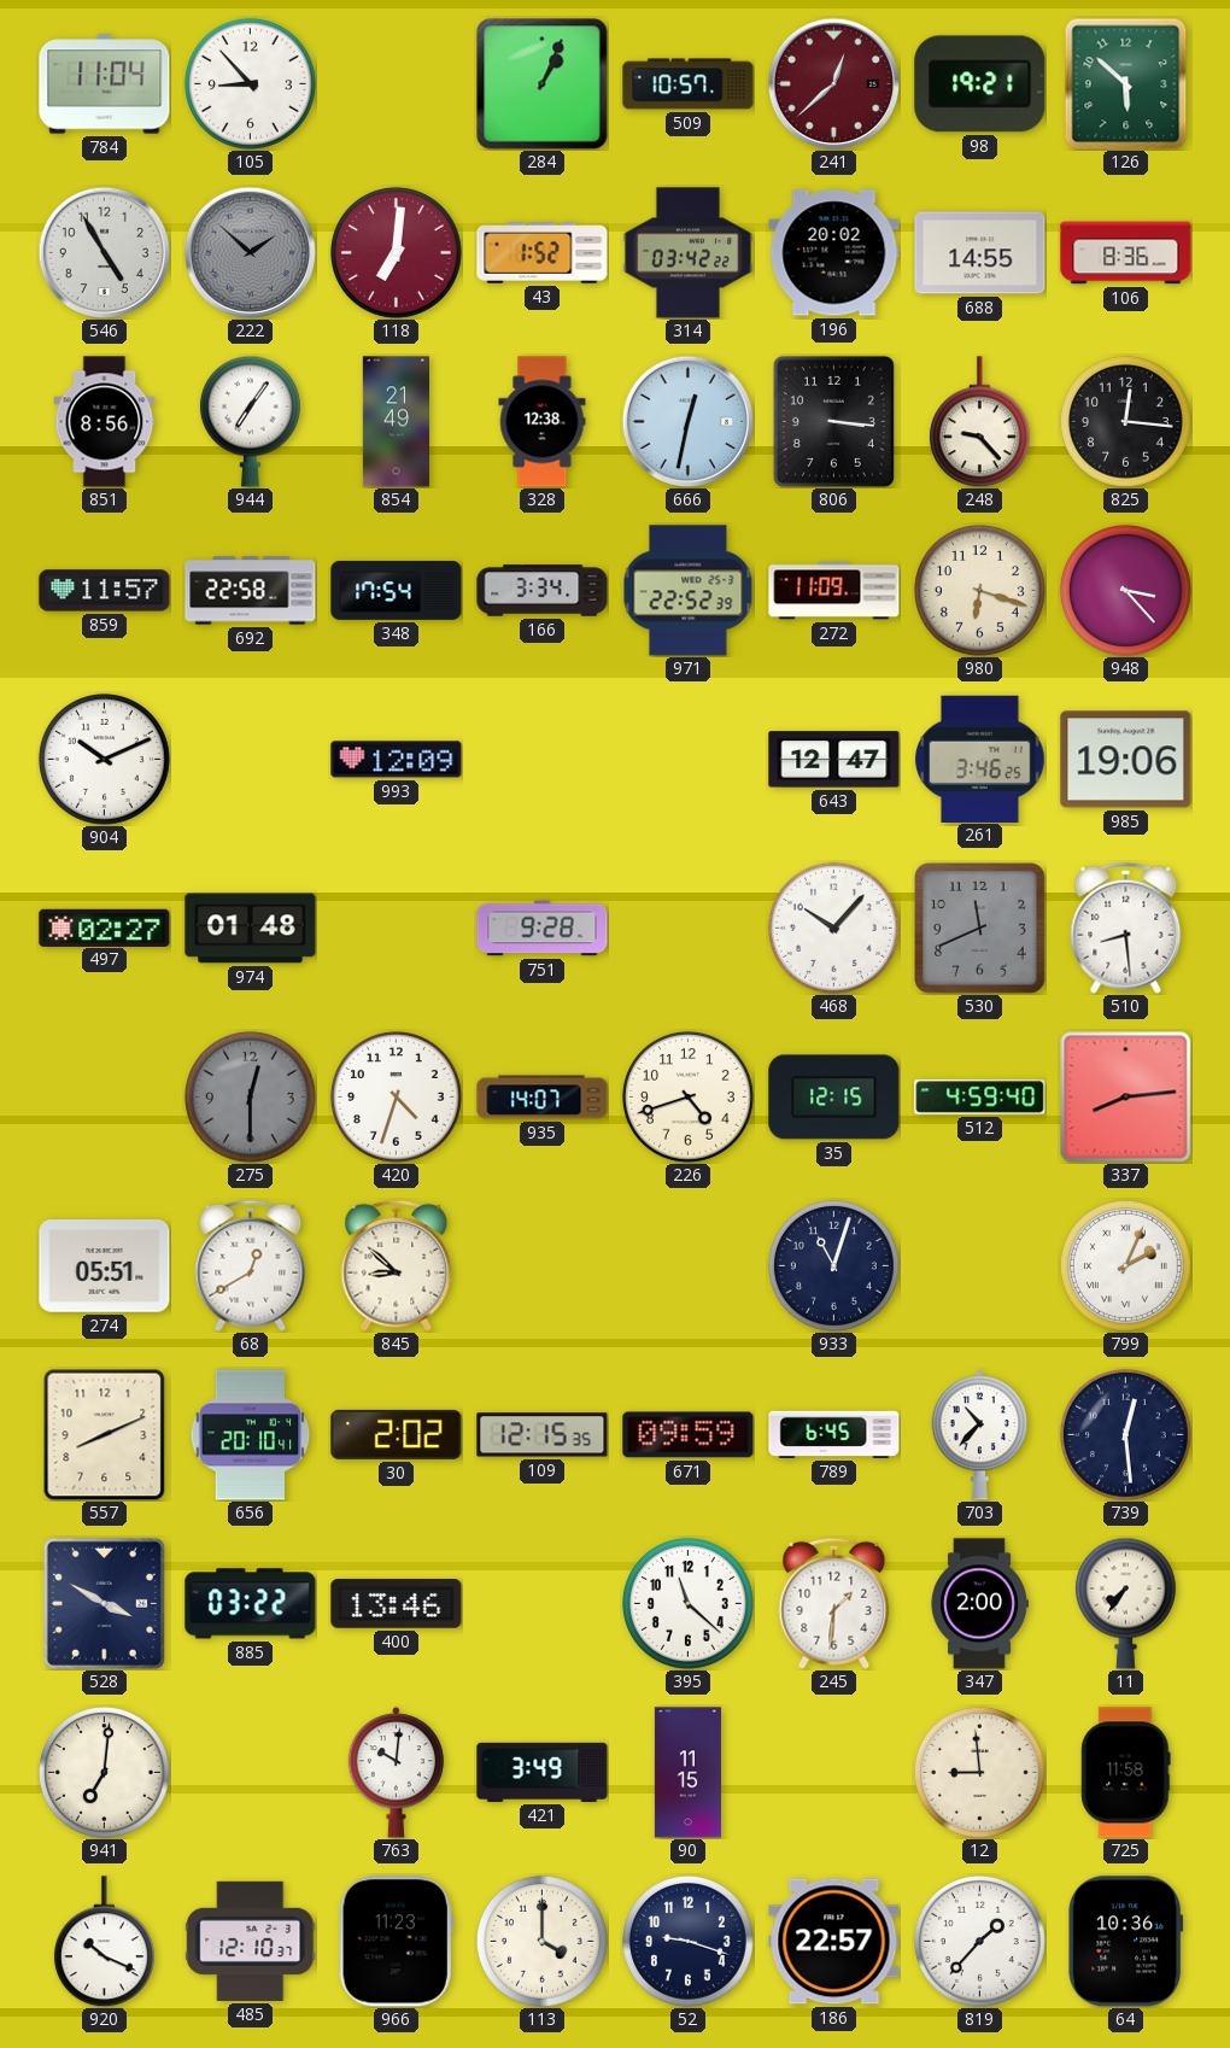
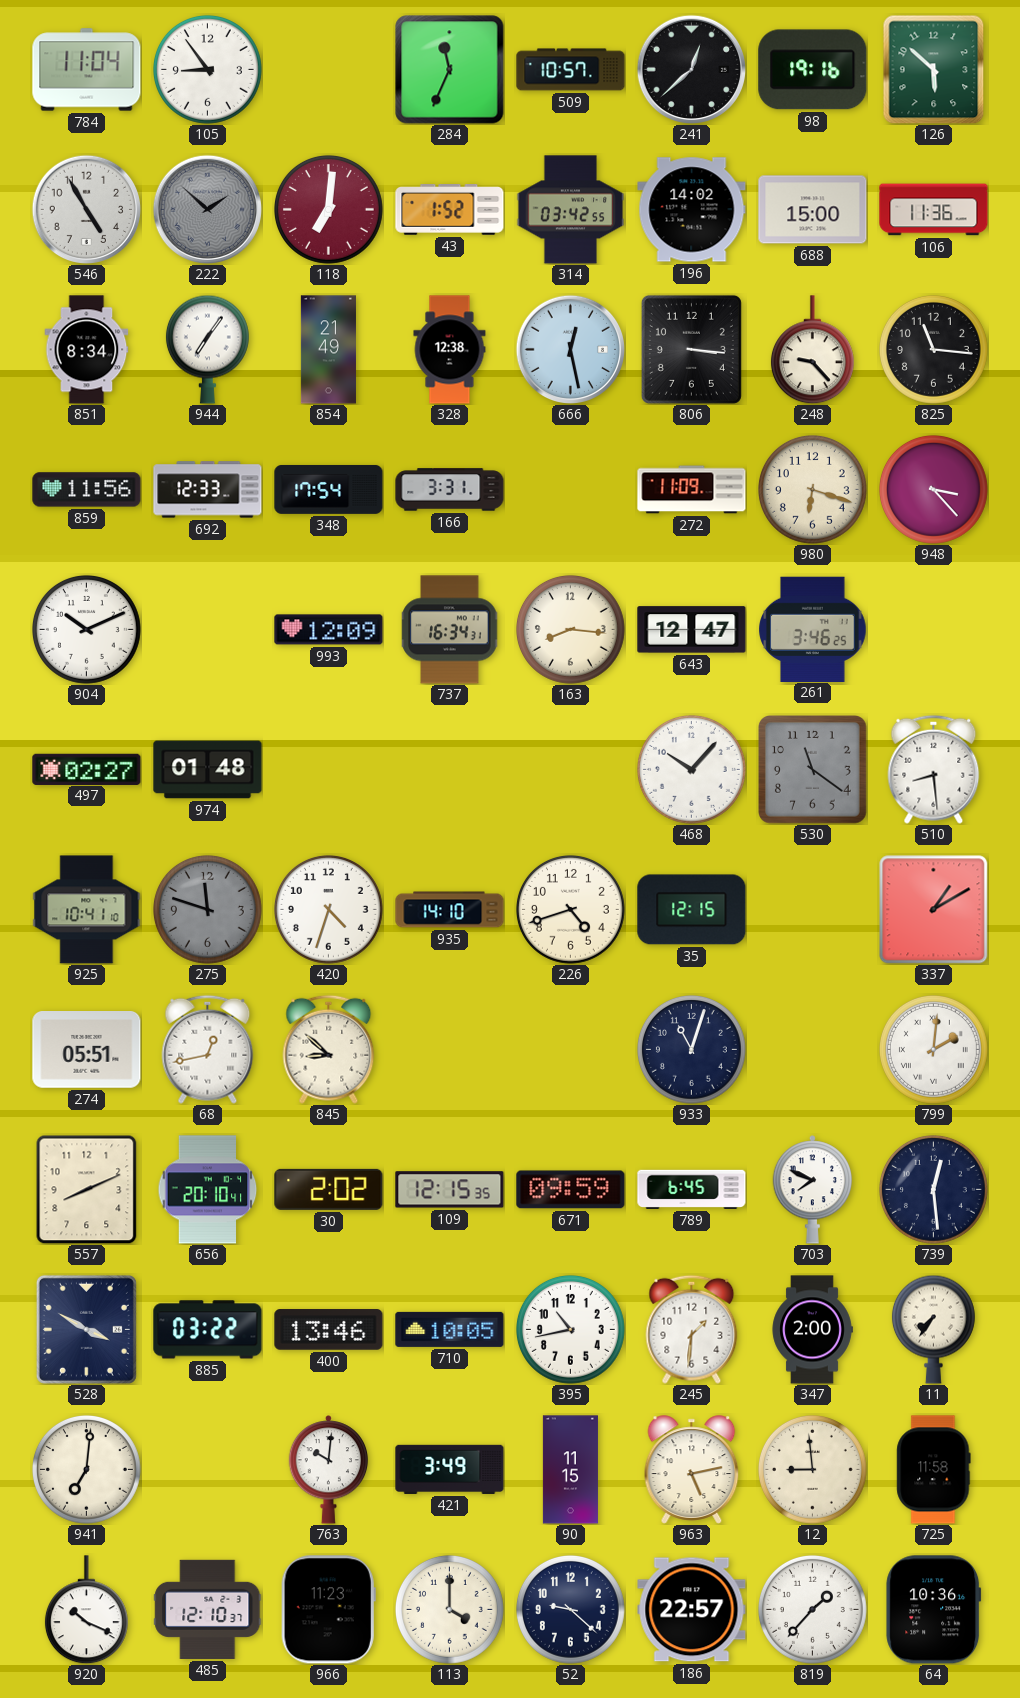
105: 8:53 -> 8:54 (207, 69)
284: 1:04 -> 11:34 (450, 70)
241 dial: burgundy -> black (691, 69)
98: 19:21 -> 19:16 (813, 70)
314: 03:42:22 -> 03:42:55 (571, 210)
196: 20:02 -> 14:02 (692, 210)
688: 14:55 -> 15:00 (813, 210)
106: 8:36 -> 11:36 (934, 210)
851: 8:56 -> 8:34 (87, 350)
666: 12:32 -> 12:28 (570, 349)
825: 12:16 -> 11:16 (933, 349)
859: 11:57 -> 11:56 (87, 490)
692: 22:58 -> 12:33 (208, 490)
166: 3:34 -> 3:31 (450, 490)
971: 22:52 -> none (689, 591)
737: none -> 16:34 (450, 630)
163: none -> 8:16 (570, 629)
985: 19:06 -> none (1126, 760)
751: 9:28 -> none (543, 929)
530: 11:41 -> 11:21 (813, 770)
925: none -> 10:41 (87, 910)
275: 12:30 -> 11:48 (207, 909)
935: 14:07 -> 14:10 (450, 910)
512: 4:59 -> none (980, 1098)
337: 8:14 -> 1:10 (933, 909)
68: 12:40 -> 12:43 (208, 1049)
799: 2:04 -> 2:01 (933, 1049)
703: 10:37 -> 7:49 (813, 1190)
710: none -> 10:05 (450, 1329)
395: 11:22 -> 10:43 (570, 1329)
963: none -> 5:13 (692, 1470)
52: 9:18 -> 9:22 (570, 1609)
